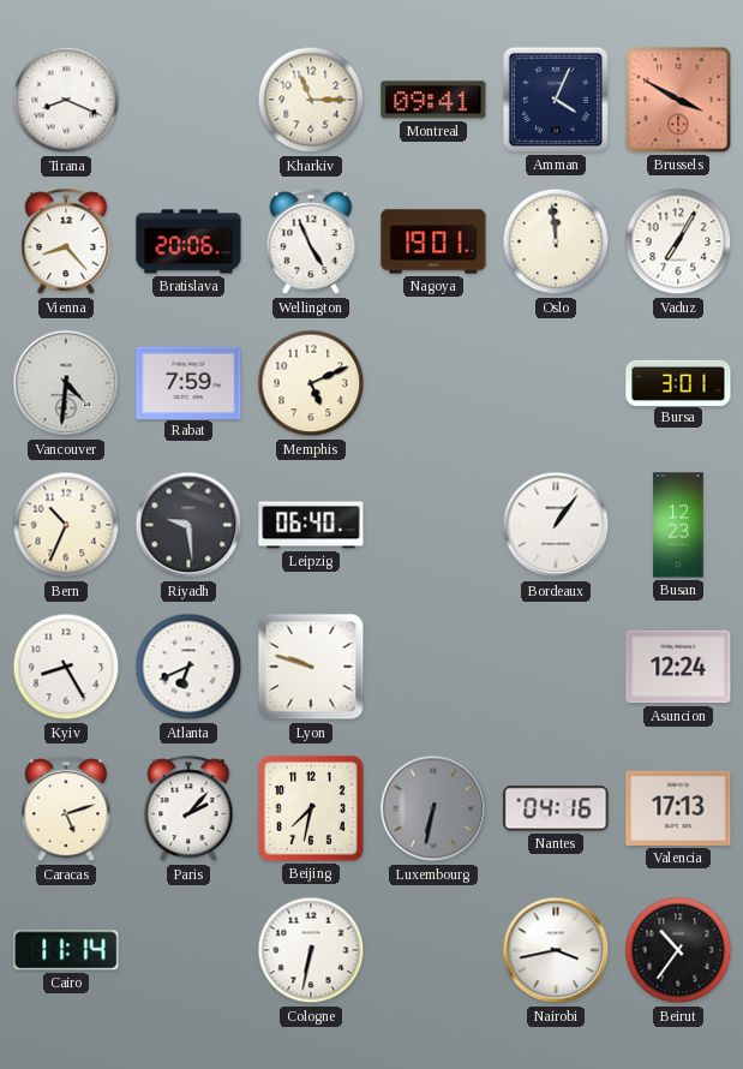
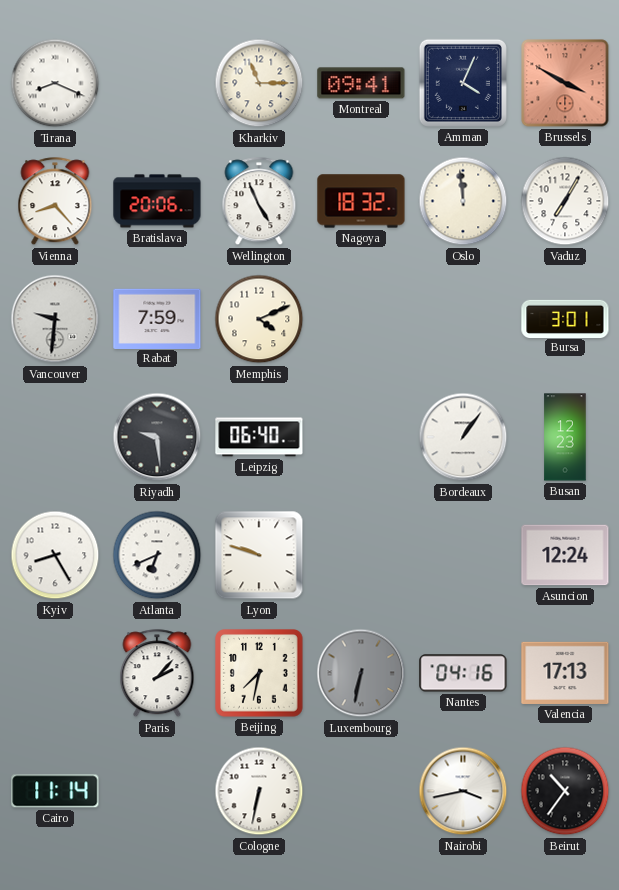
Nagoya: 19:01 -> 18:32 (361, 201)
Vancouver: 4:31 -> 9:31 (55, 319)
Memphis: 5:11 -> 4:11 (259, 319)
Bern: 10:34 -> none (66, 525)
Caracas: 5:12 -> none (66, 810)
